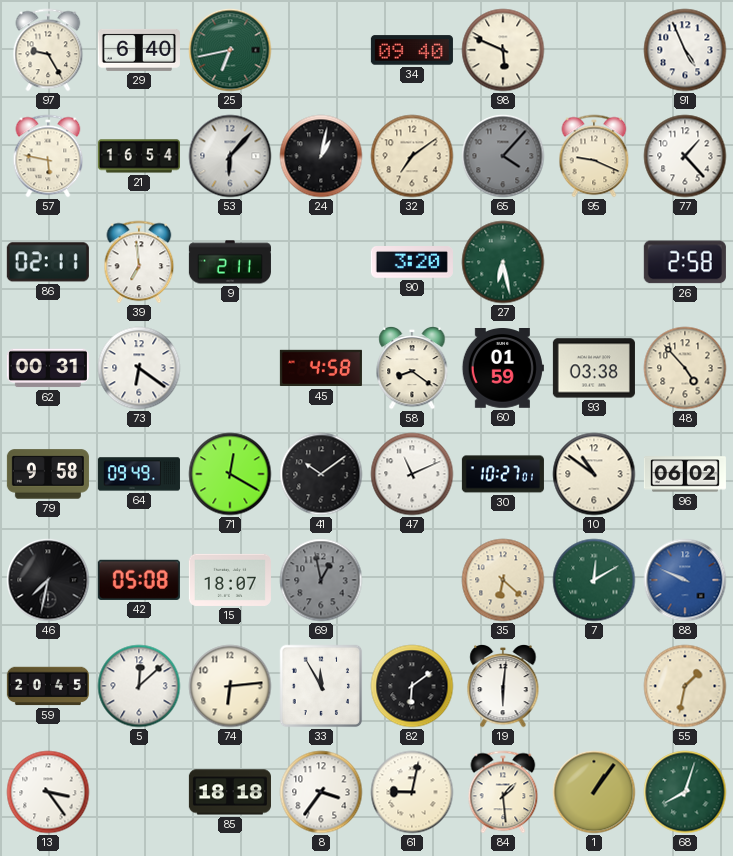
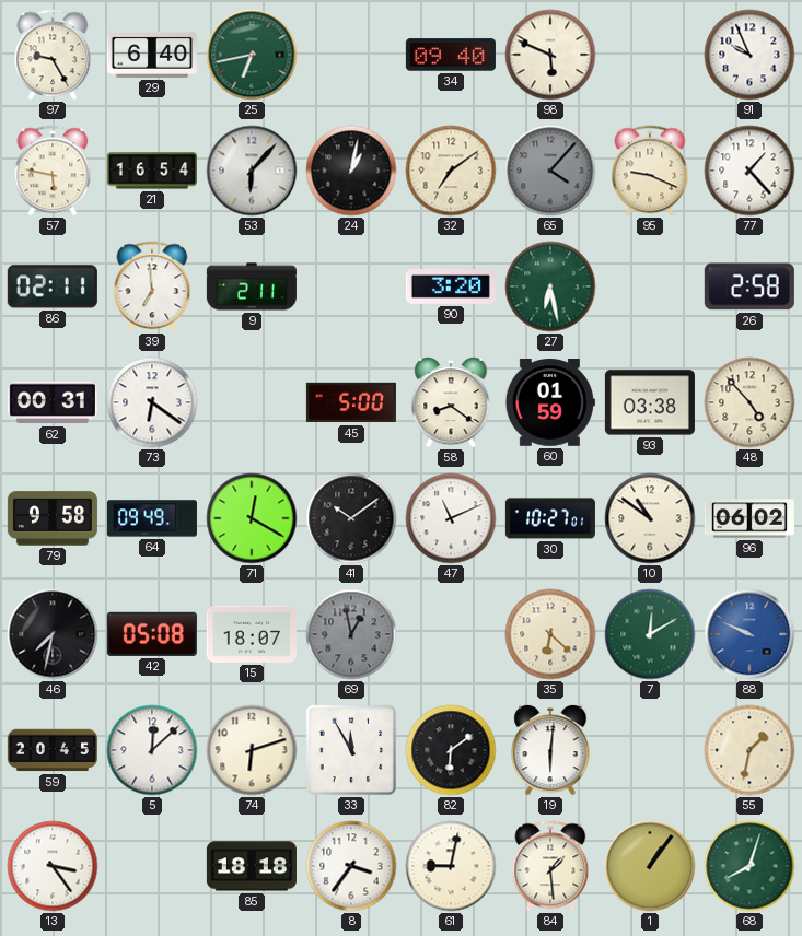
91: 4:56 -> 9:56 (749, 55)
45: 4:58 -> 5:00 (351, 402)
74: 6:14 -> 6:12 (252, 750)
